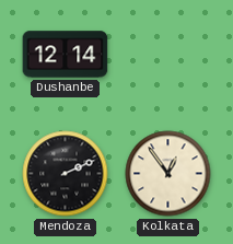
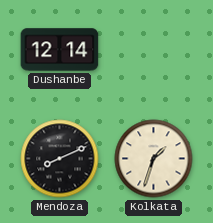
Mendoza: 2:11 -> 8:11 (60, 159)
Kolkata: 12:54 -> 1:33 (154, 159)
